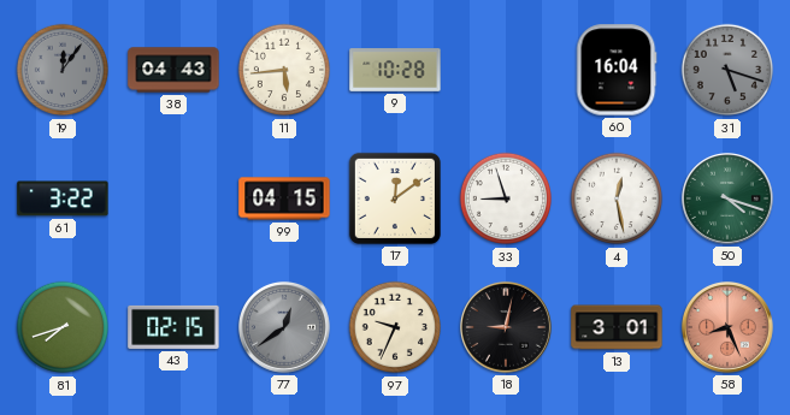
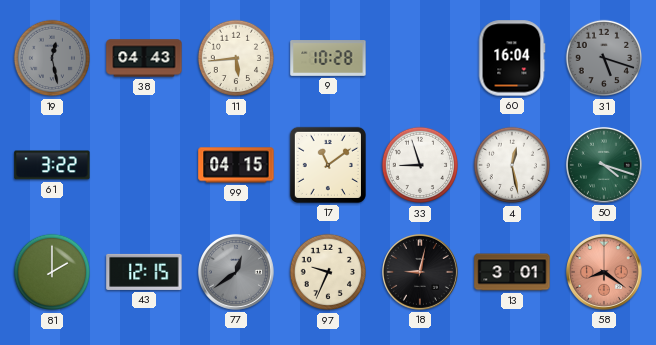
19: 12:06 -> 12:28 (52, 58)
17: 12:09 -> 11:09 (328, 165)
81: 7:42 -> 2:00 (52, 272)
43: 02:15 -> 12:15 (144, 272)
58: 8:26 -> 8:21 (604, 272)
